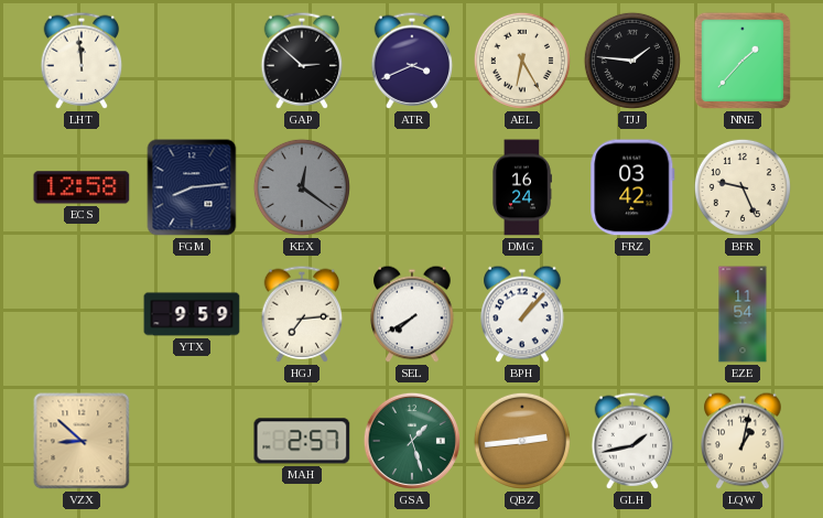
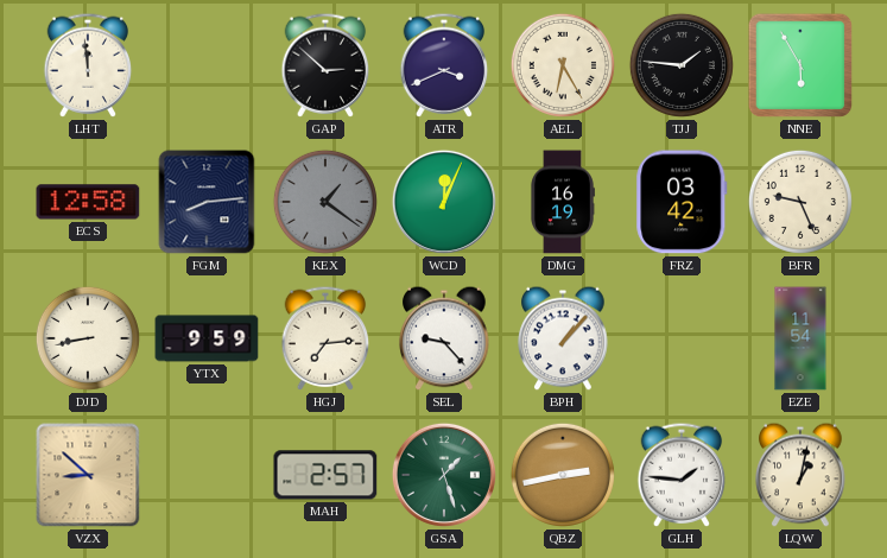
NNE: 1:37 -> 5:55 (800, 65)
KEX: 12:21 -> 1:21 (325, 202)
WCD: none -> 12:04 (444, 202)
DMG: 16:24 -> 16:19 (563, 202)
DJD: none -> 8:43 (88, 338)
SEL: 7:40 -> 9:23 (444, 338)
QBZ: 2:44 -> 2:43 (563, 475)
GLH: 1:43 -> 1:46 (682, 475)
